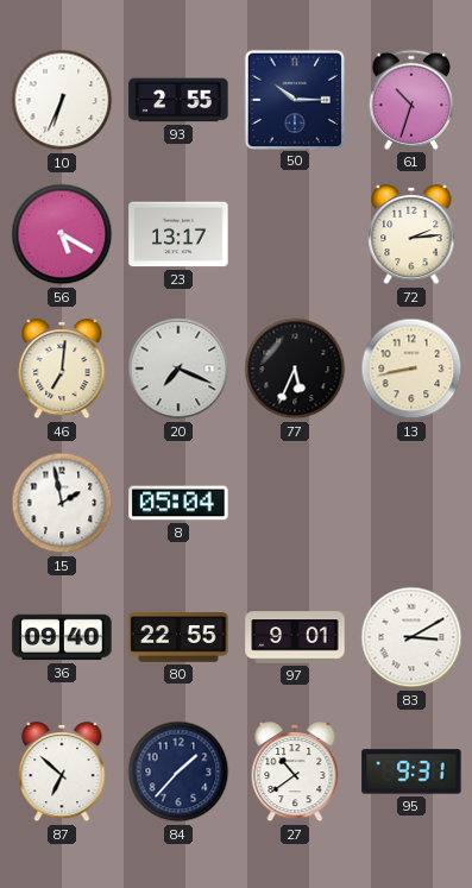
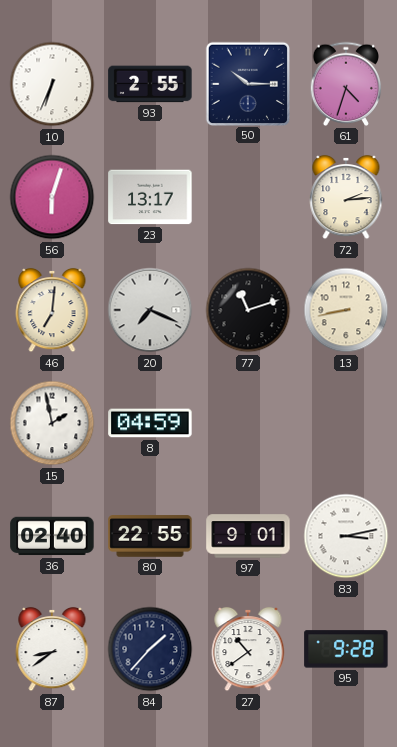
61: 10:33 -> 4:33 (346, 84)
56: 5:20 -> 6:03 (52, 197)
77: 5:34 -> 11:12 (248, 310)
8: 05:04 -> 04:59 (150, 423)
36: 09:40 -> 02:40 (52, 536)
83: 3:10 -> 3:13 (346, 536)
87: 6:52 -> 8:39 (52, 649)
95: 9:31 -> 9:28 (346, 649)
